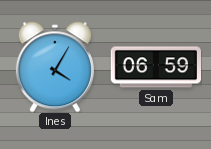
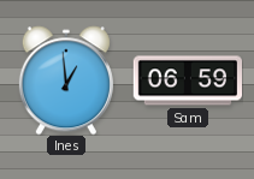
Ines: 4:05 -> 12:59 (66, 80)
